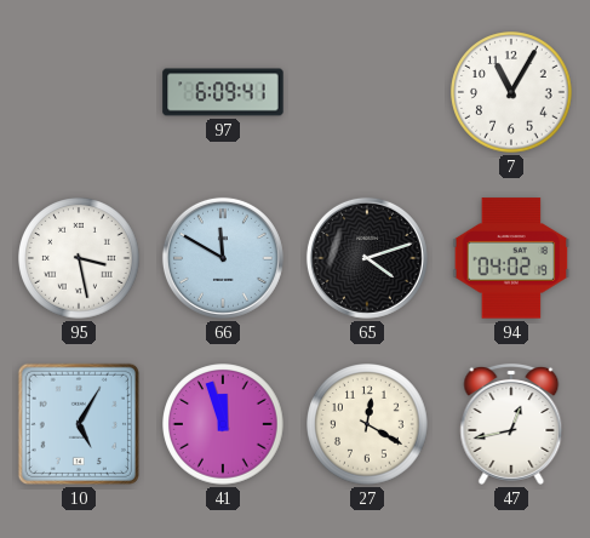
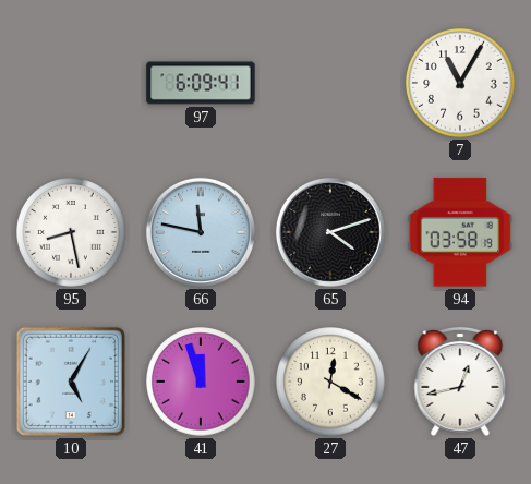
95: 3:28 -> 8:28 (71, 232)
66: 11:50 -> 11:47 (201, 232)
94: 04:02 -> 03:58 (460, 232)
